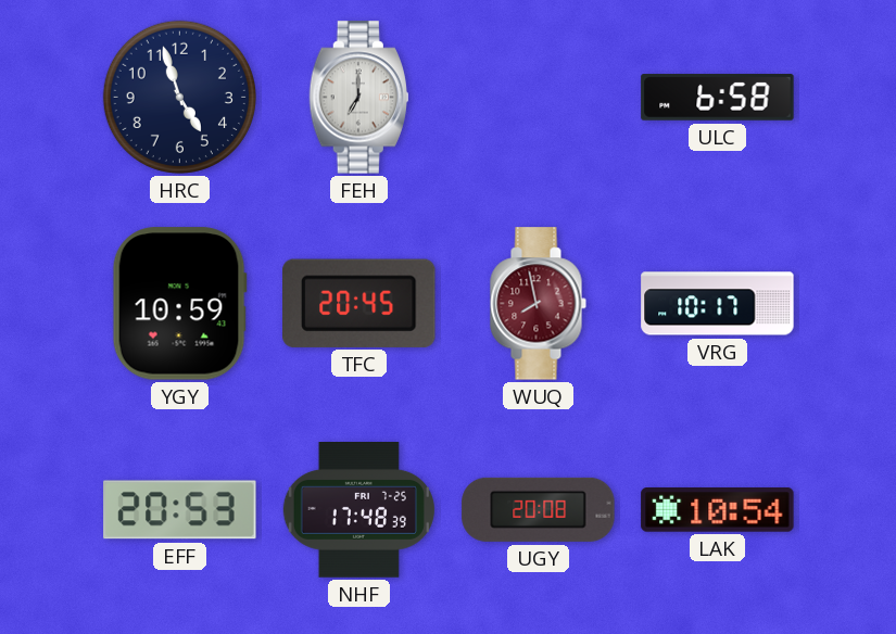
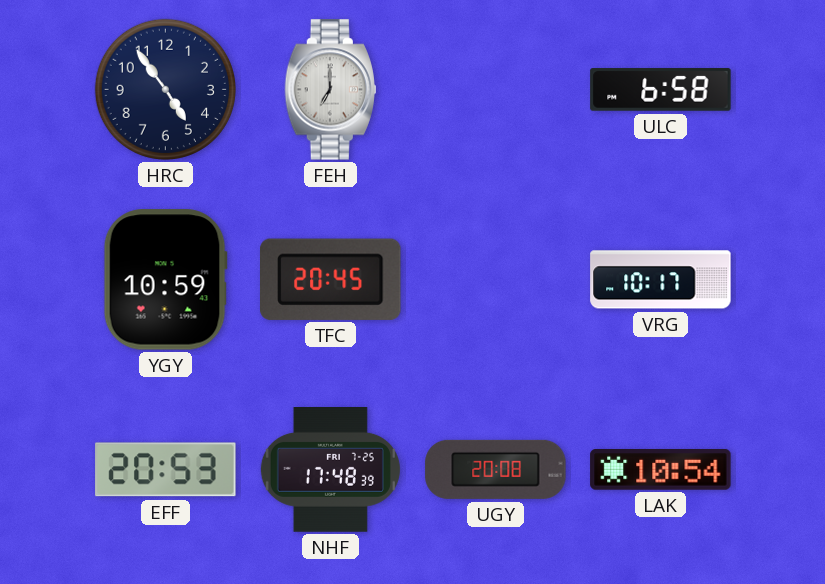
HRC: 4:57 -> 4:54 (165, 89)
WUQ: 7:58 -> none (538, 304)
